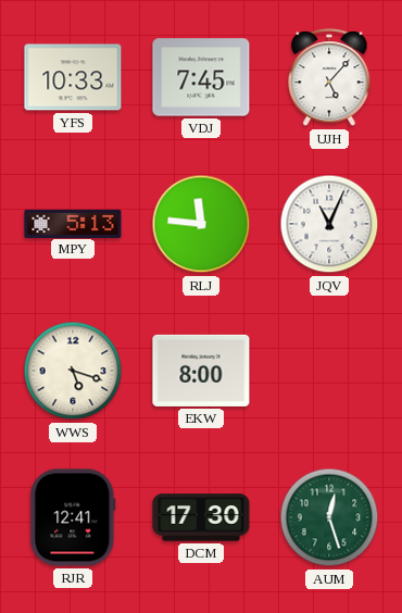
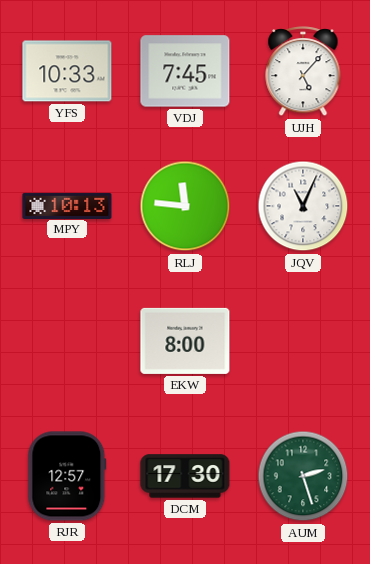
MPY: 5:13 -> 10:13 (67, 205)
WWS: 5:18 -> none (73, 371)
RJR: 12:41 -> 12:57 (67, 476)
AUM: 12:27 -> 2:27 (303, 476)
